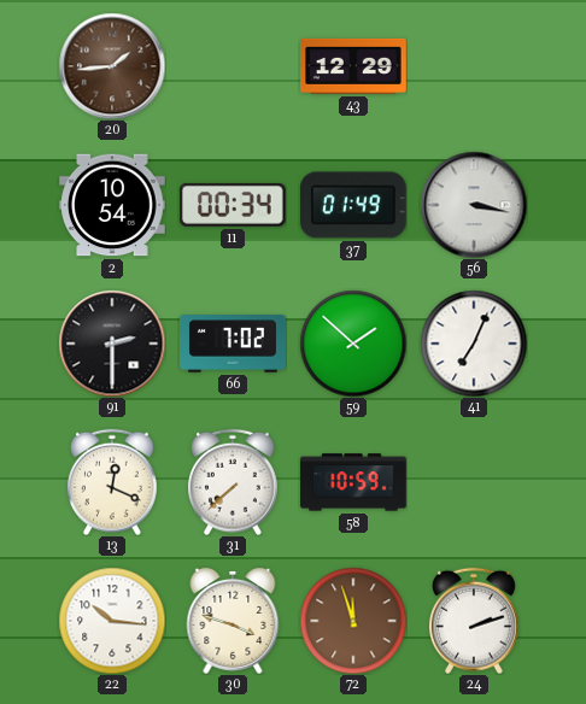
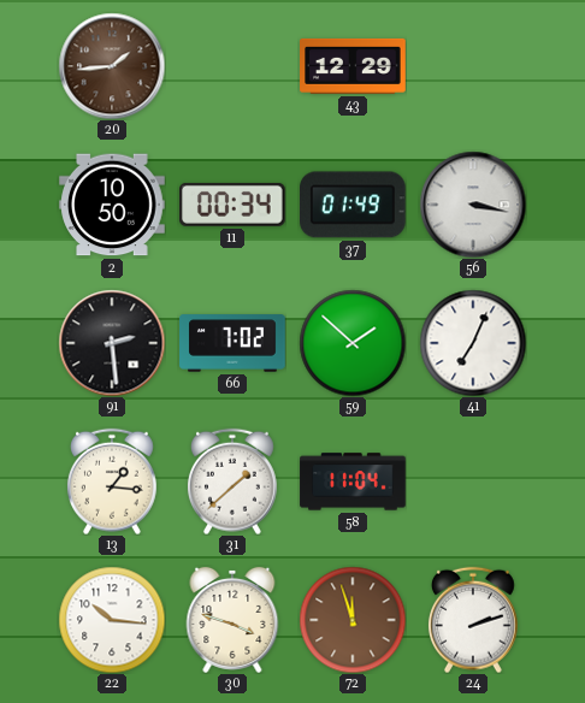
2: 10:54 -> 10:50 (112, 205)
91: 2:30 -> 2:29 (112, 343)
13: 12:19 -> 1:16 (112, 482)
31: 7:38 -> 1:38 (232, 482)
58: 10:59 -> 11:04 (353, 482)
